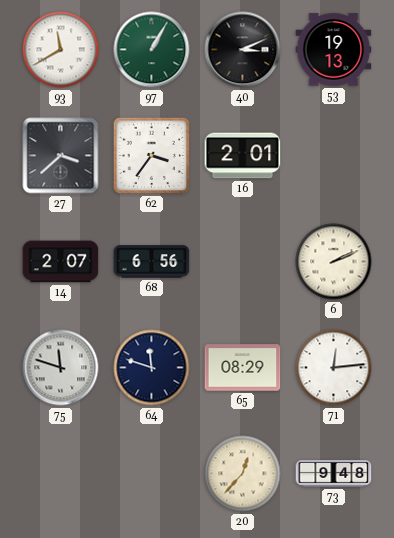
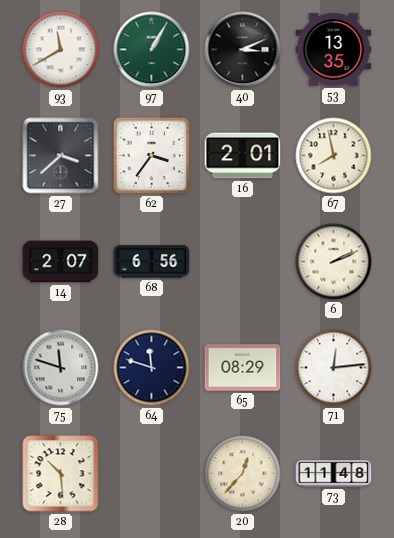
53: 19:13 -> 13:35 (334, 50)
67: none -> 7:58 (334, 156)
28: none -> 10:29 (61, 474)
73: 9:48 -> 11:48 (334, 474)
